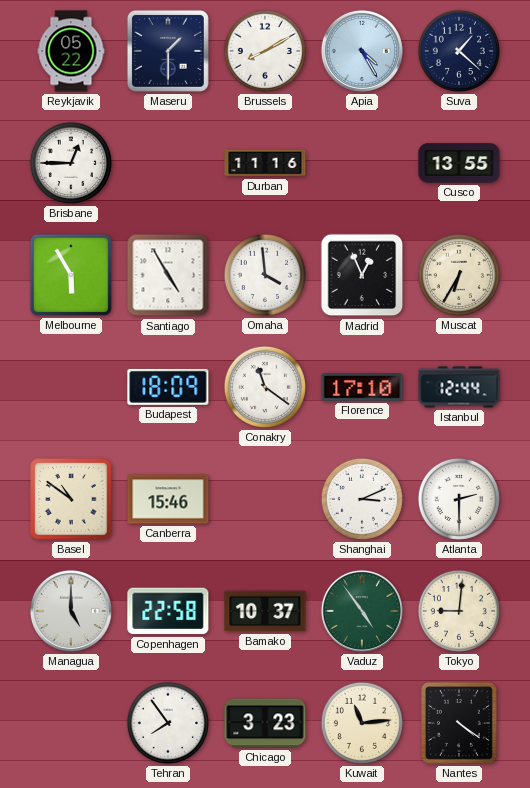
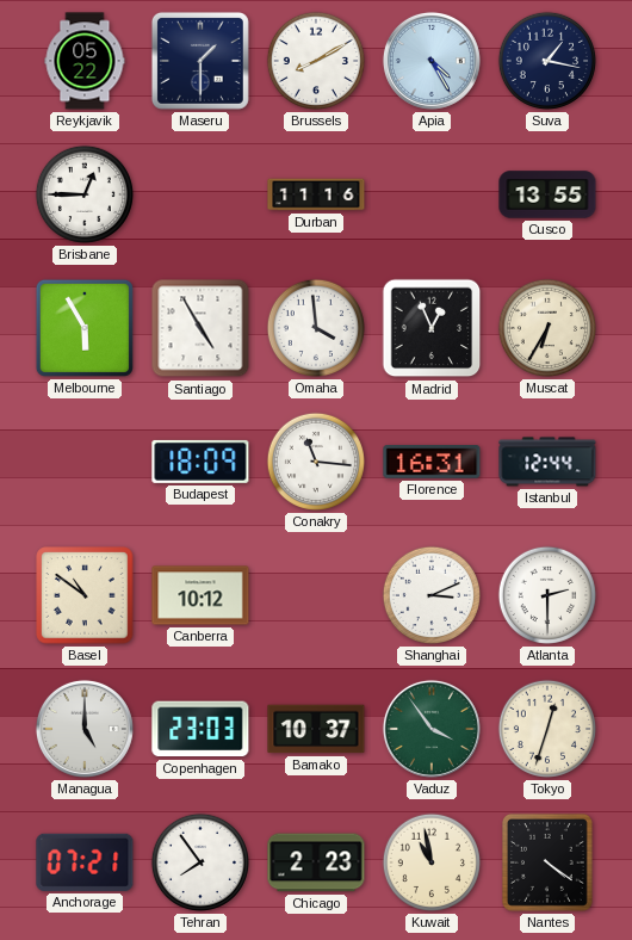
Suva: 1:22 -> 1:17 (547, 61)
Conakry: 11:21 -> 11:16 (316, 462)
Florence: 17:10 -> 16:31 (432, 462)
Canberra: 15:46 -> 10:12 (200, 595)
Copenhagen: 22:58 -> 23:03 (200, 729)
Vaduz: 4:54 -> 3:54 (432, 729)
Tokyo: 9:01 -> 12:33 (547, 729)
Anchorage: none -> 07:21 (85, 862)
Chicago: 3:23 -> 2:23 (316, 862)
Kuwait: 11:14 -> 10:58 (432, 862)
